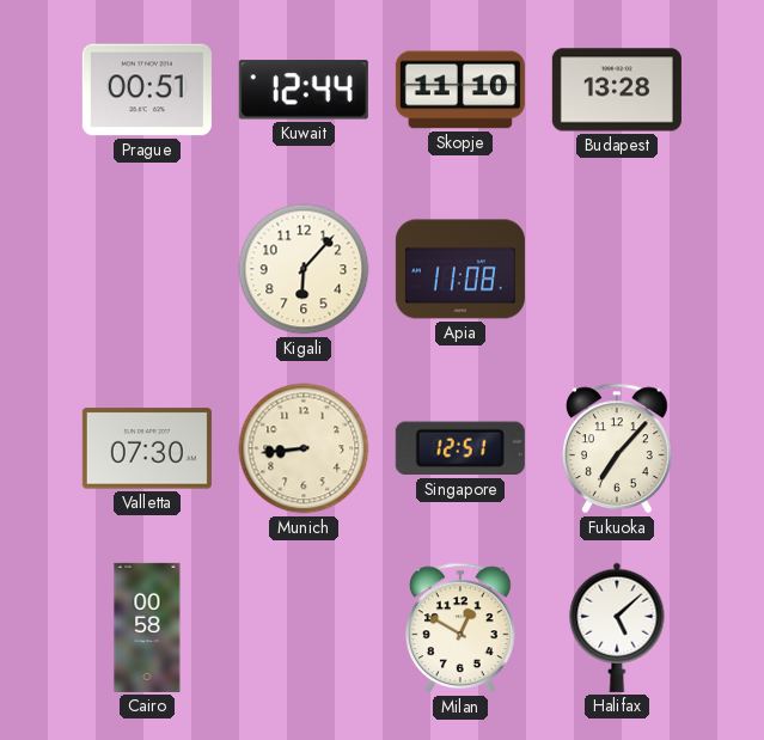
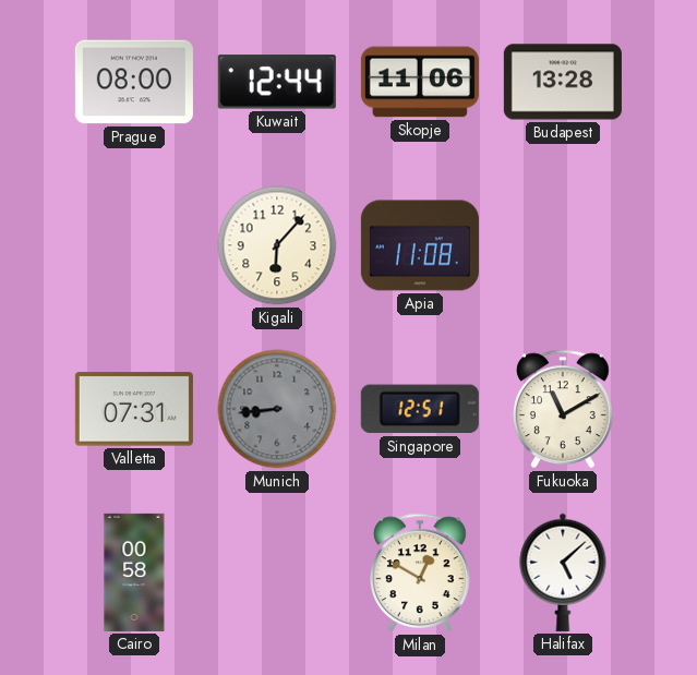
Prague: 00:51 -> 08:00 (134, 82)
Skopje: 11:10 -> 11:06 (420, 82)
Valletta: 07:30 -> 07:31 (134, 409)
Munich dial: cream -> grey (277, 409)
Fukuoka: 7:07 -> 11:10 (564, 409)
